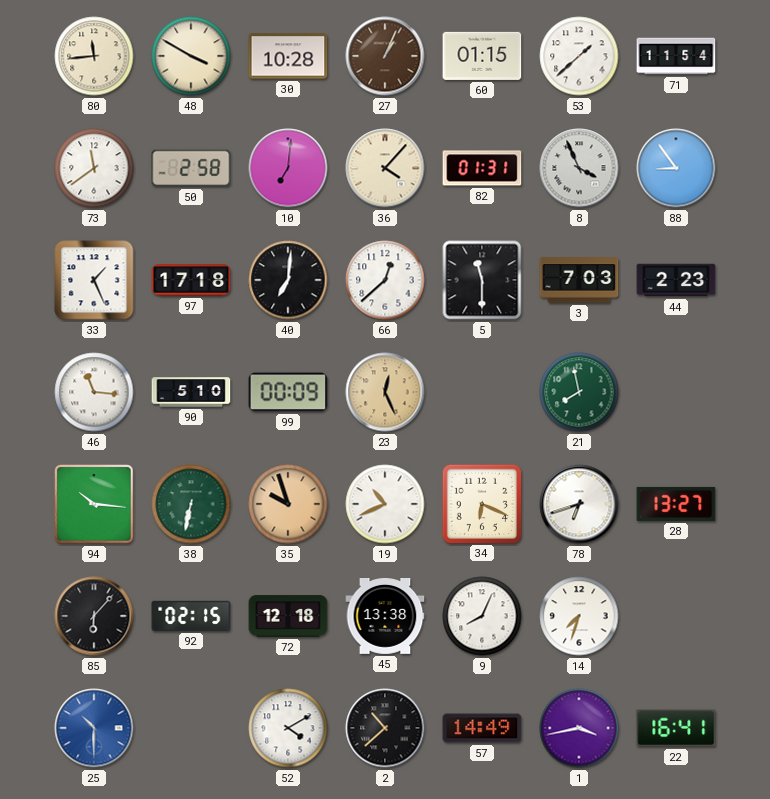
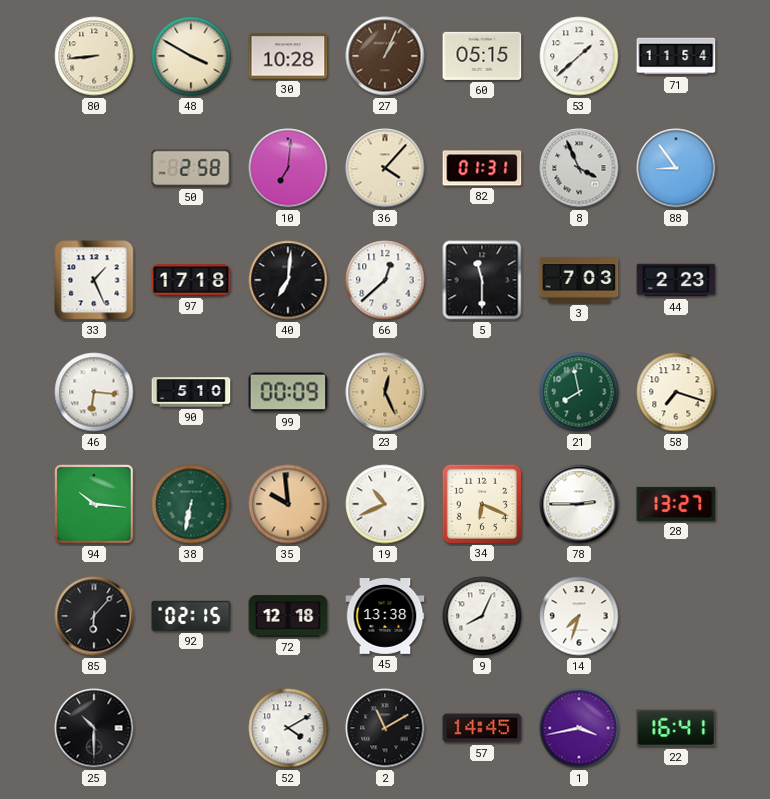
80: 11:44 -> 8:44 (94, 56)
60: 01:15 -> 05:15 (482, 56)
73: 11:39 -> none (94, 168)
46: 11:16 -> 6:16 (94, 392)
58: none -> 7:18 (676, 392)
35: 9:57 -> 9:59 (288, 504)
78: 6:42 -> 2:45 (579, 504)
25 dial: blue -> black (94, 728)
2: 10:38 -> 11:10 (385, 728)
57: 14:49 -> 14:45 (482, 728)
